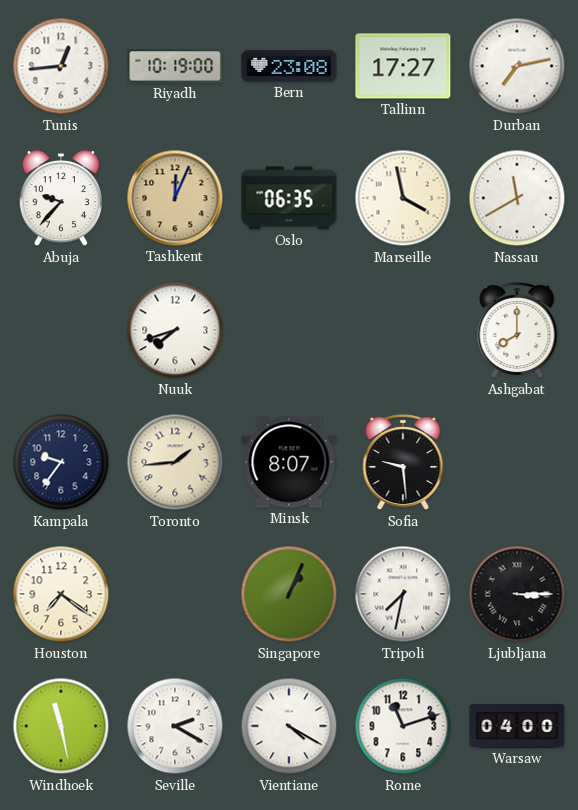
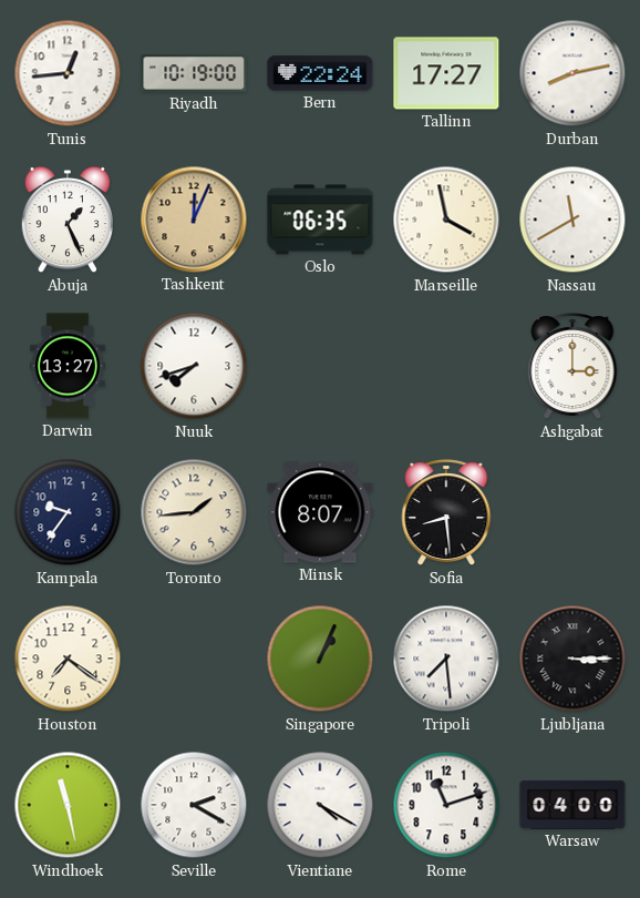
Bern: 23:08 -> 22:24 (320, 73)
Durban: 7:13 -> 8:13 (572, 73)
Abuja: 9:37 -> 1:26 (68, 220)
Darwin: none -> 13:27 (68, 366)
Ashgabat: 8:00 -> 3:00 (572, 367)
Sofia: 9:29 -> 8:29 (446, 513)
Tripoli: 7:32 -> 7:29 (446, 659)
